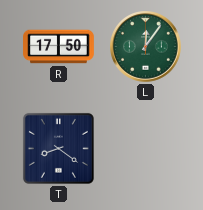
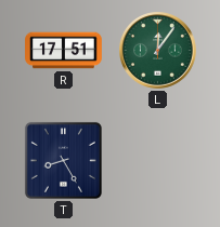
R: 17:50 -> 17:51 (64, 51)
T: 8:21 -> 8:25 (63, 160)
